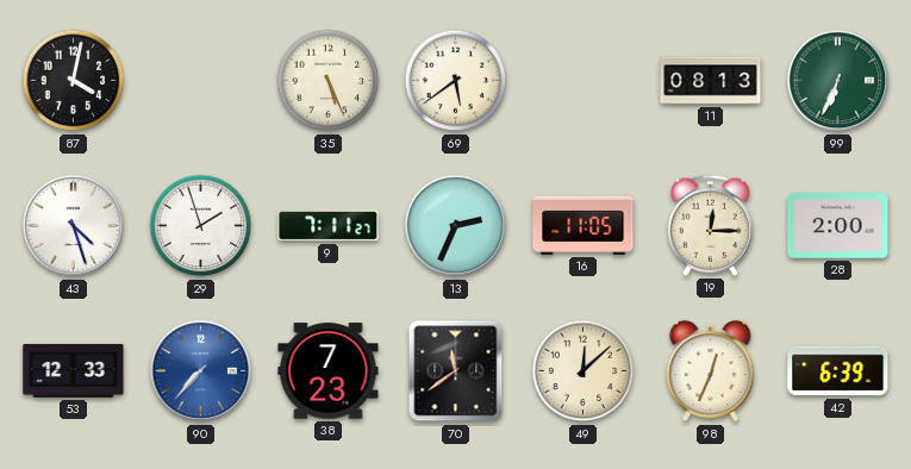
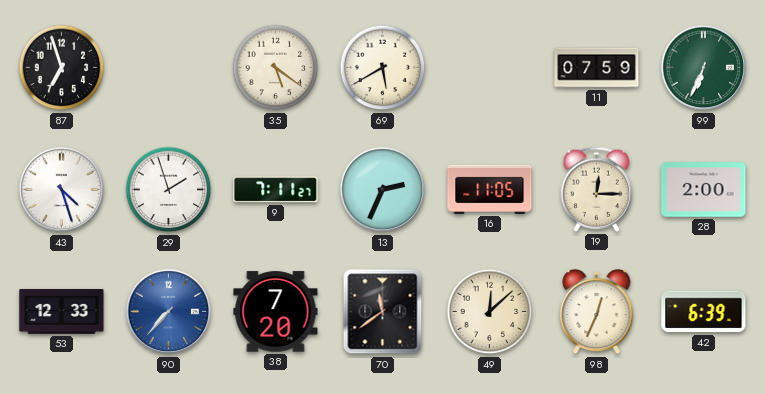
87: 4:02 -> 6:57 (62, 68)
35: 5:26 -> 5:21 (276, 68)
69: 5:39 -> 5:40 (383, 68)
11: 08:13 -> 07:59 (597, 68)
38: 7:23 -> 7:20 (276, 312)
